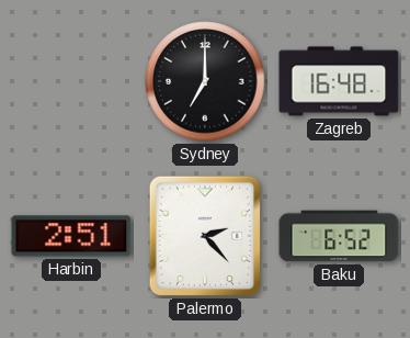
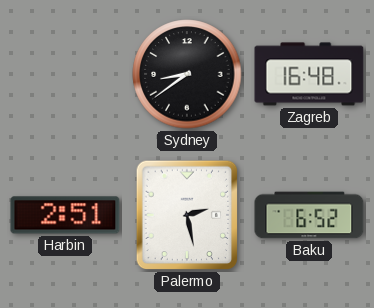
Sydney: 7:00 -> 8:39 (187, 74)
Palermo: 2:23 -> 2:28 (187, 215)
